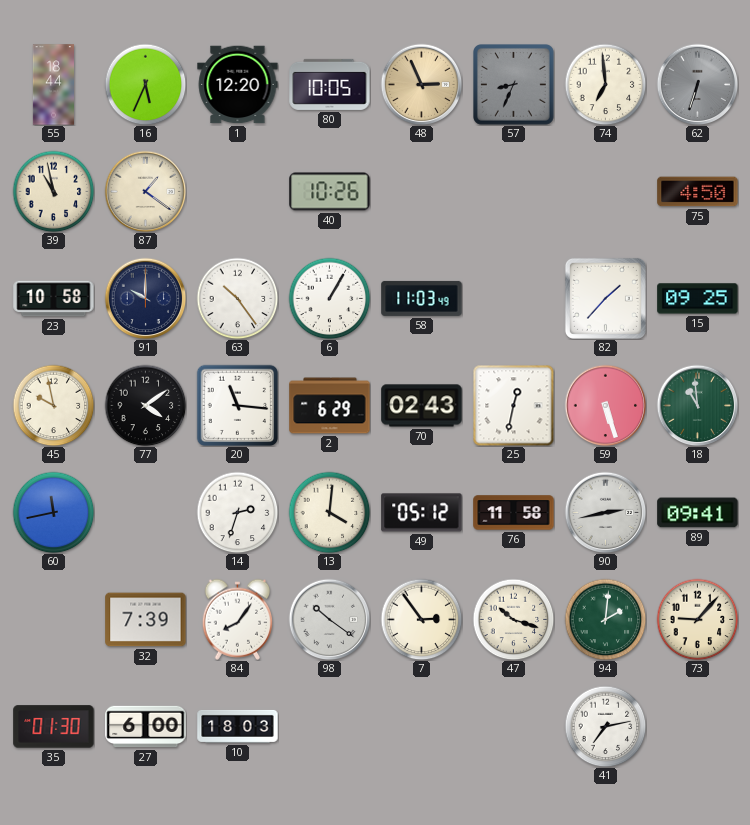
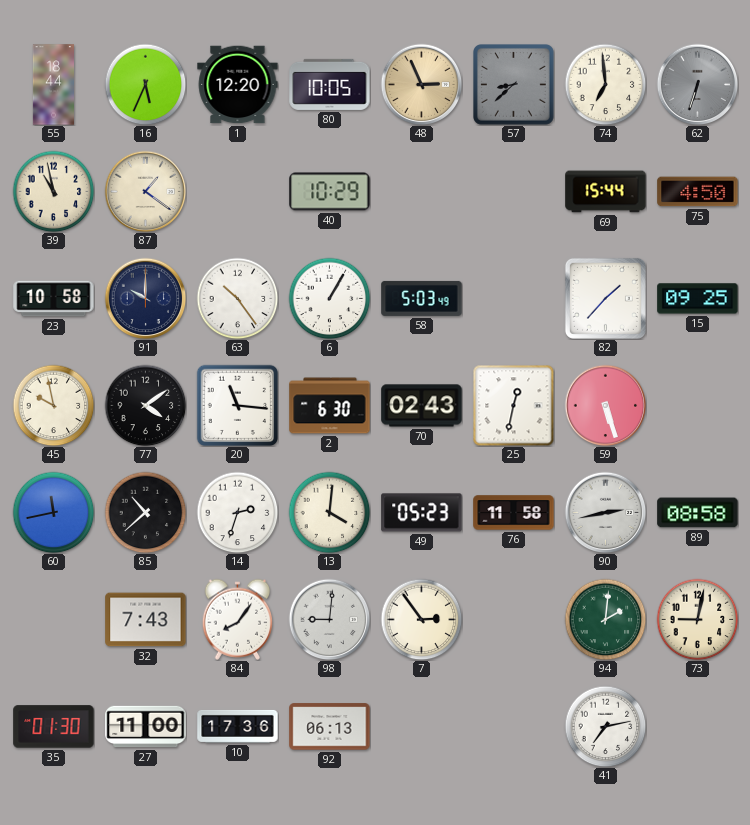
57: 8:34 -> 8:38 (514, 85)
40: 10:26 -> 10:29 (330, 192)
69: none -> 15:44 (606, 192)
58: 11:03 -> 5:03 (422, 298)
2: 6:29 -> 6:30 (330, 406)
18: 10:59 -> none (697, 405)
85: none -> 10:38 (145, 512)
49: 05:12 -> 05:23 (422, 513)
89: 09:41 -> 08:58 (698, 513)
32: 7:39 -> 7:43 (146, 620)
98: 10:21 -> 9:01 (329, 619)
47: 10:18 -> none (513, 619)
73: 9:07 -> 9:02 (697, 619)
27: 6:00 -> 11:00 (146, 727)
10: 18:03 -> 17:36 (238, 726)
92: none -> 06:13 (330, 727)
